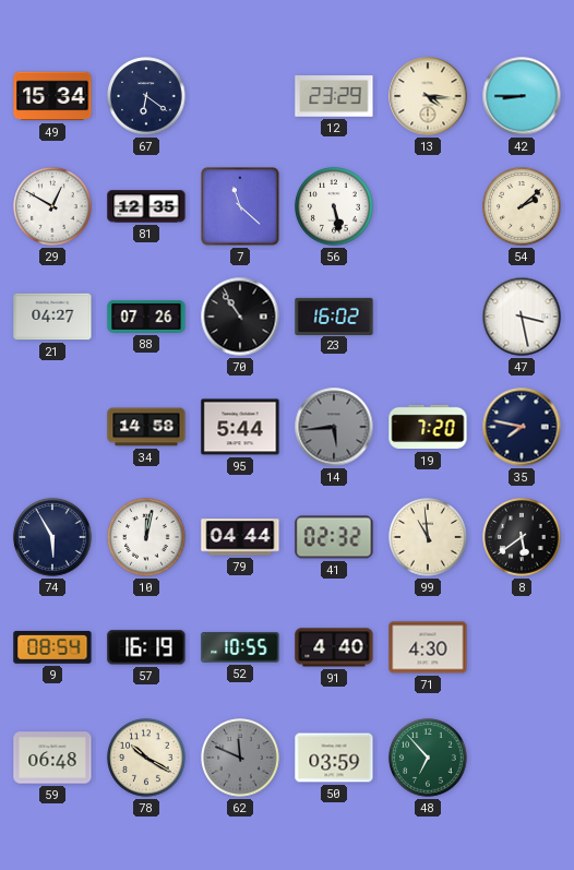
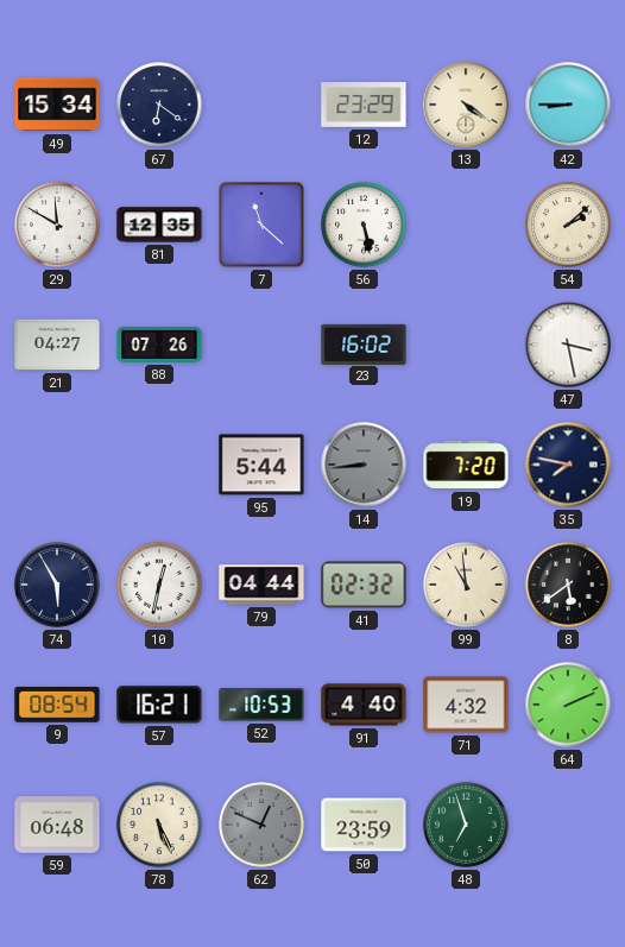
13: 4:16 -> 4:21 (466, 105)
29: 12:50 -> 11:50 (57, 225)
70: 10:54 -> none (240, 317)
34: 14:58 -> none (146, 427)
14: 5:44 -> 8:44 (364, 465)
10: 12:02 -> 12:32 (159, 585)
57: 16:19 -> 16:21 (159, 705)
52: 10:55 -> 10:53 (261, 705)
71: 4:30 -> 4:32 (466, 705)
64: none -> 2:11 (568, 705)
78: 10:20 -> 5:26 (159, 825)
62: 11:49 -> 12:49 (261, 825)
50: 03:59 -> 23:59 (364, 825)
48: 6:53 -> 6:57 (466, 825)
